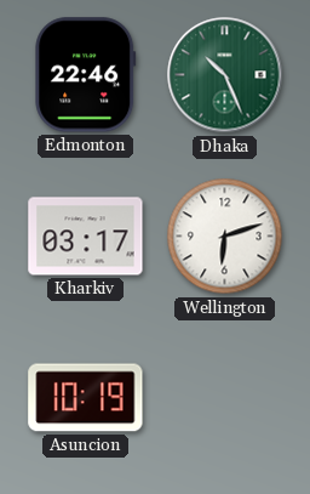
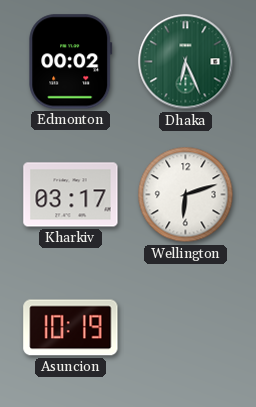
Edmonton: 22:46 -> 00:02 (71, 62)
Dhaka: 10:26 -> 6:26 (186, 62)
